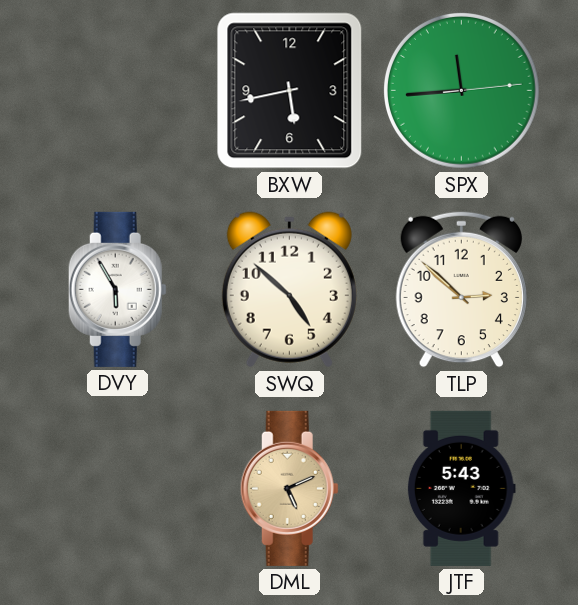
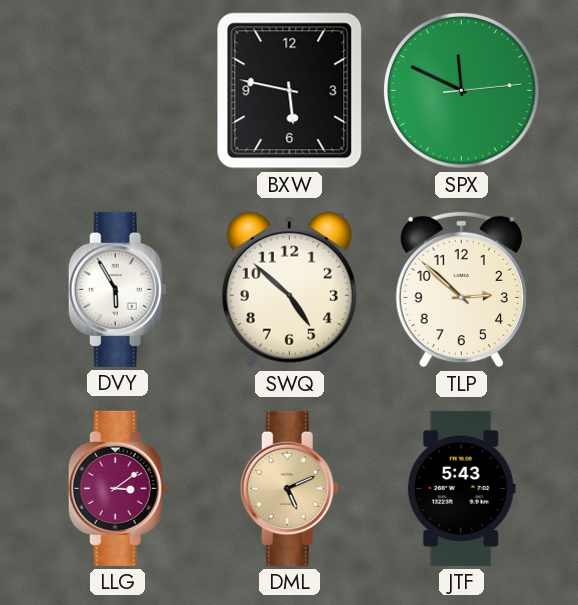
BXW: 5:43 -> 5:47 (290, 91)
SPX: 11:44 -> 11:49 (461, 90)
LLG: none -> 3:09 (117, 488)
